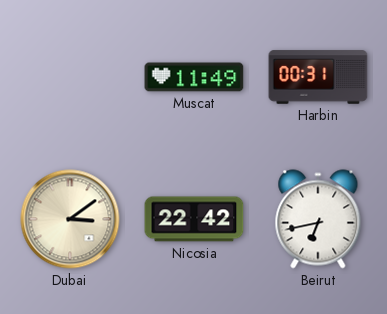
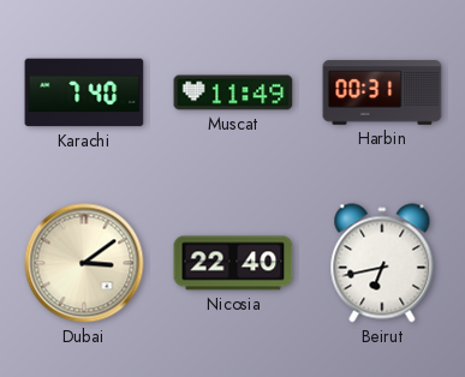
Karachi: none -> 7:40 (84, 92)
Nicosia: 22:42 -> 22:40 (233, 263)
